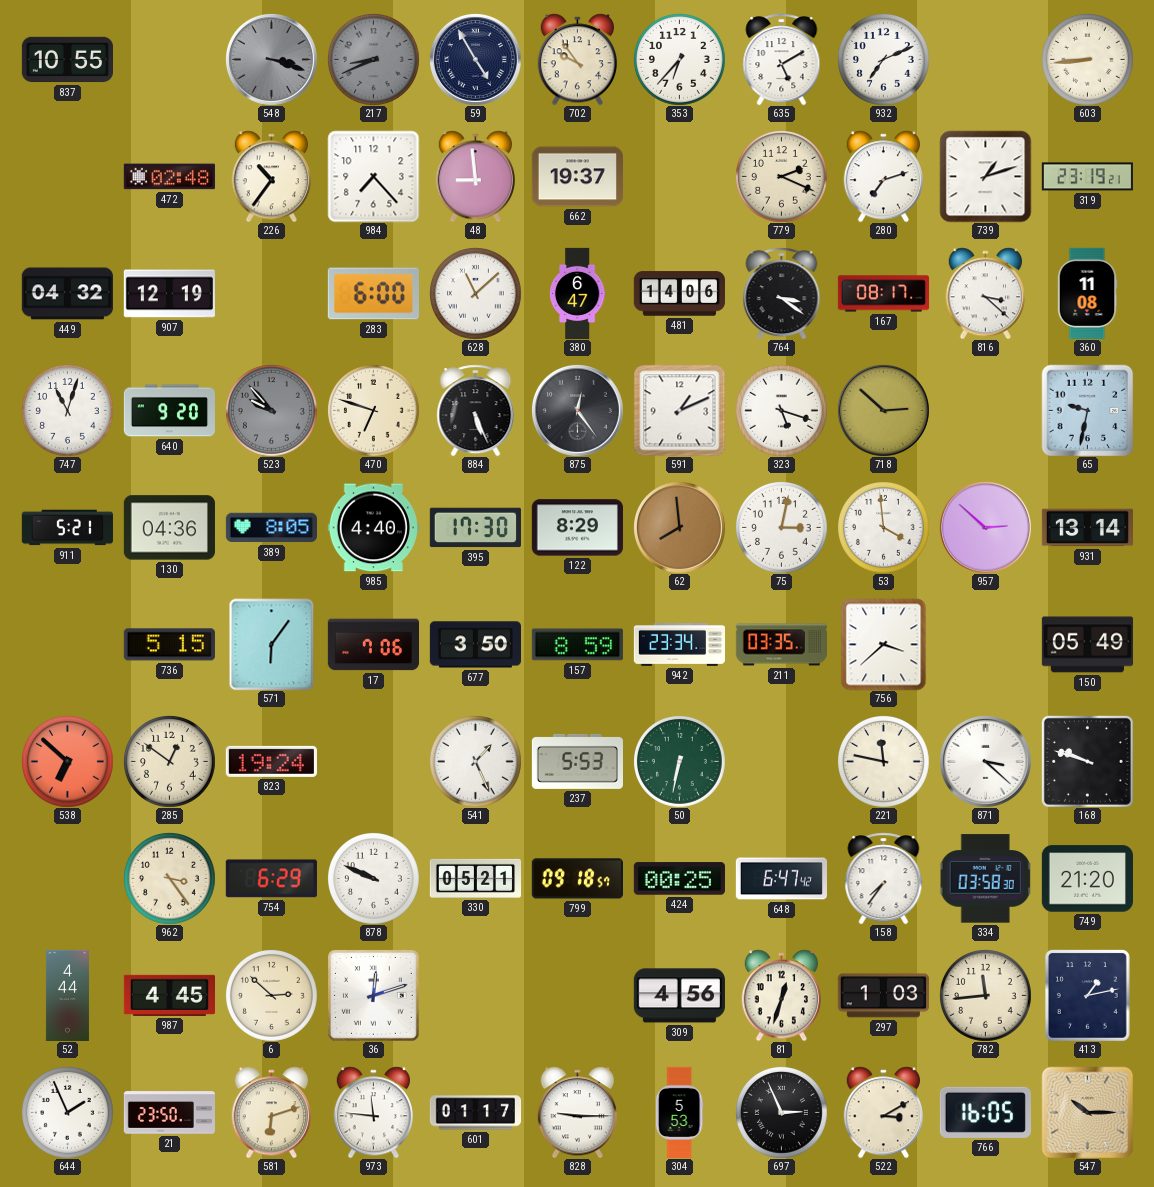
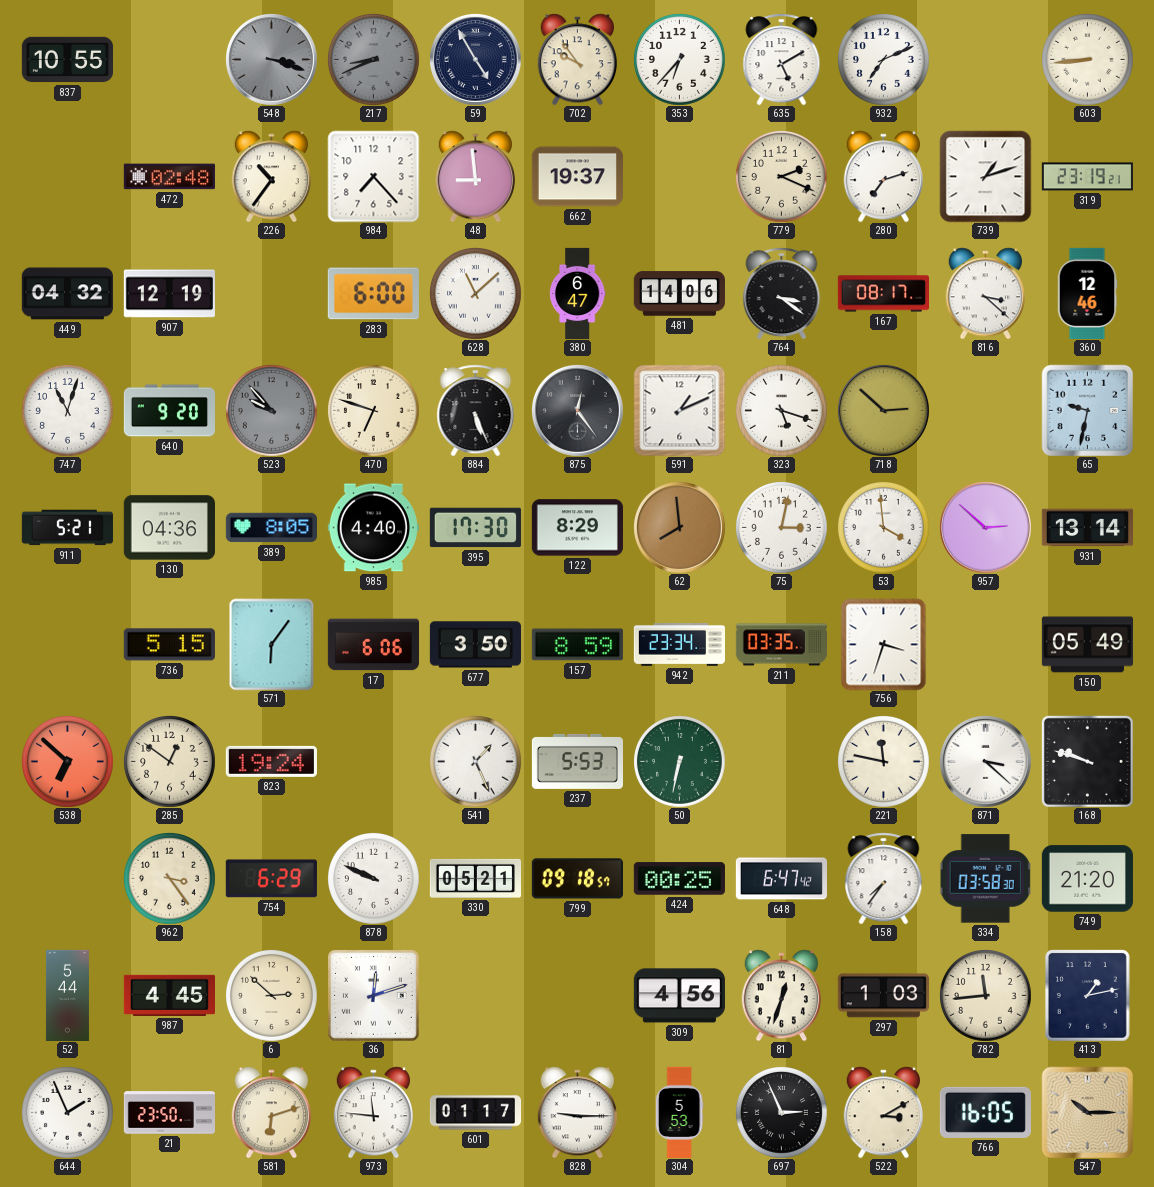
360: 11:08 -> 12:46 (1087, 293)
17: 7:06 -> 6:06 (373, 645)
756: 3:38 -> 3:33 (884, 644)
52: 4:44 -> 5:44 (67, 995)
